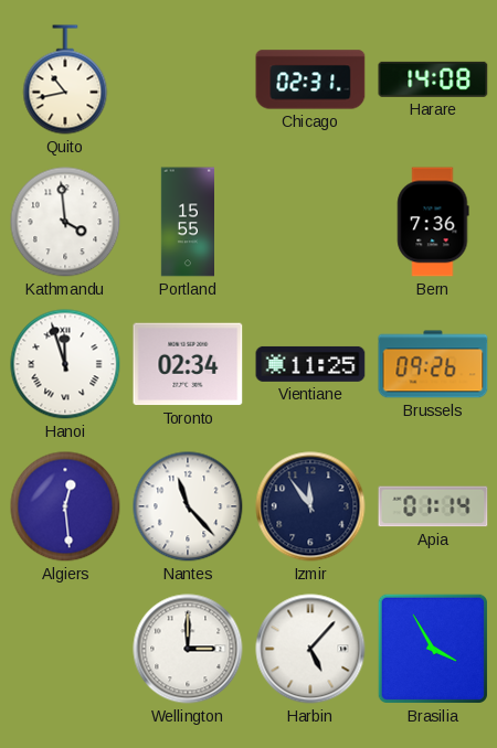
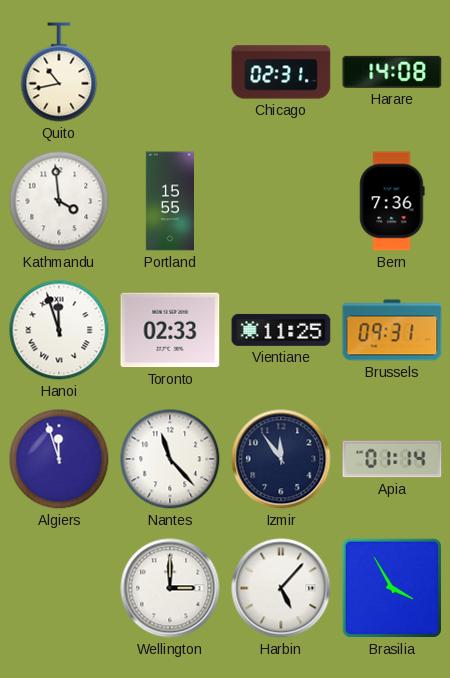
Toronto: 02:34 -> 02:33 (170, 330)
Brussels: 09:26 -> 09:31 (392, 330)
Algiers: 12:29 -> 11:57 (59, 459)
